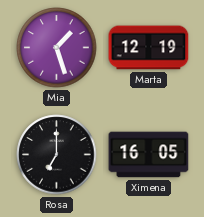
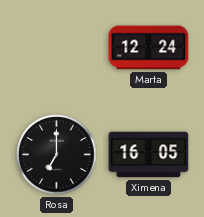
Mia: 1:27 -> none (57, 48)
Marta: 12:19 -> 12:24 (149, 48)
